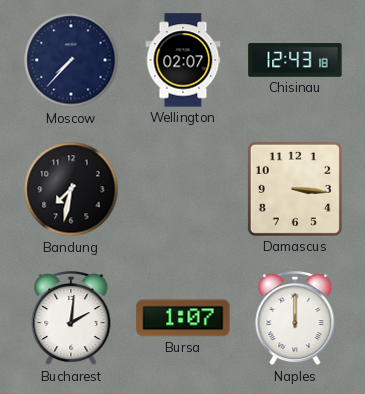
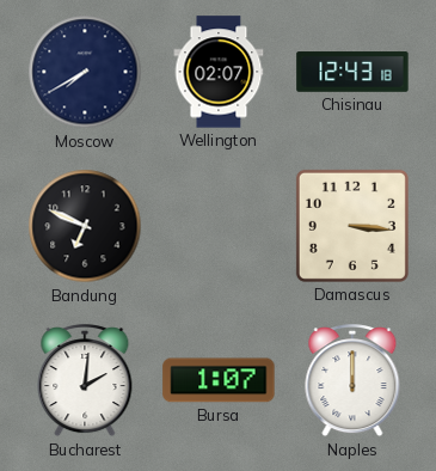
Moscow: 7:37 -> 7:40 (85, 72)
Bandung: 7:32 -> 6:49 (85, 226)
